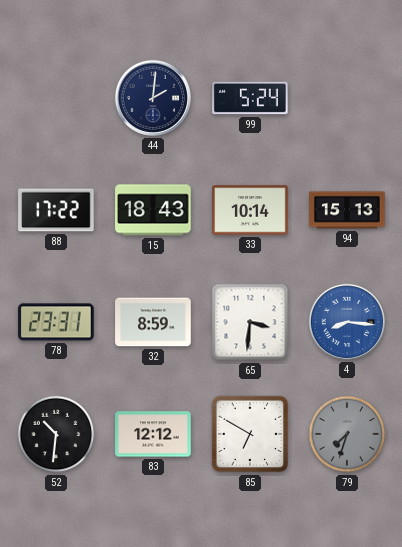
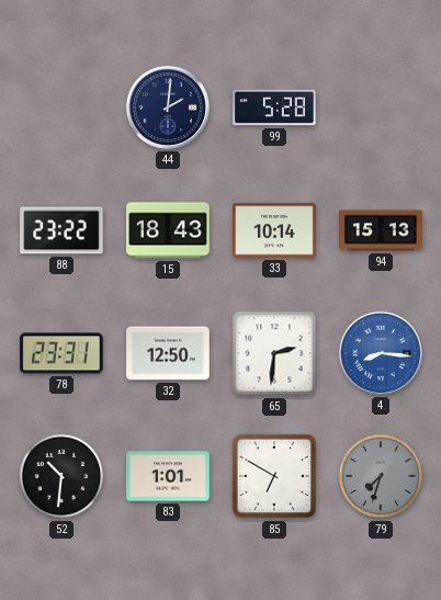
99: 5:24 -> 5:28 (274, 107)
88: 17:22 -> 23:22 (61, 230)
32: 8:59 -> 12:50 (168, 353)
65: 3:31 -> 2:31 (274, 353)
83: 12:12 -> 1:01 (168, 476)
